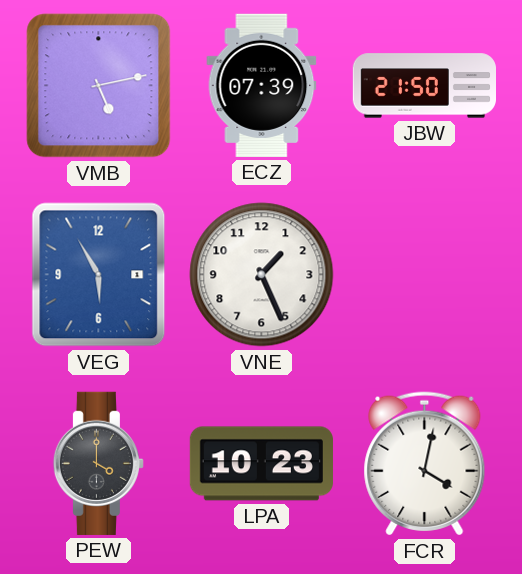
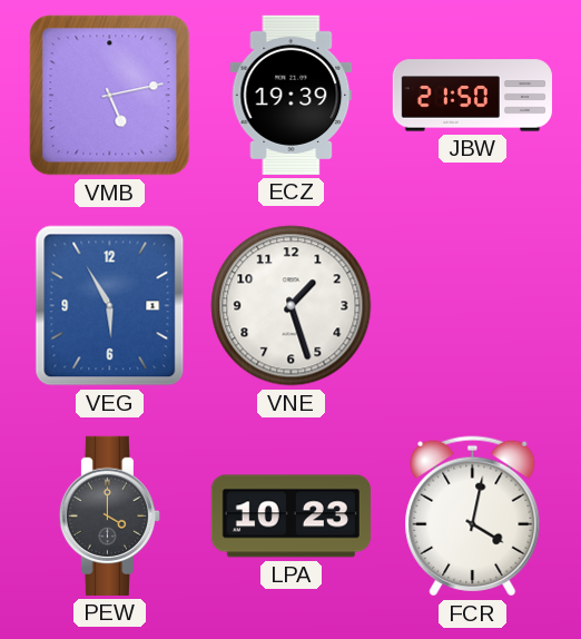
ECZ: 07:39 -> 19:39 (292, 95)
VNE: 1:26 -> 1:27 (292, 306)
